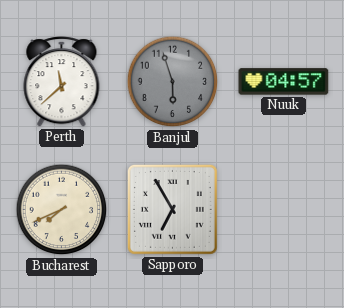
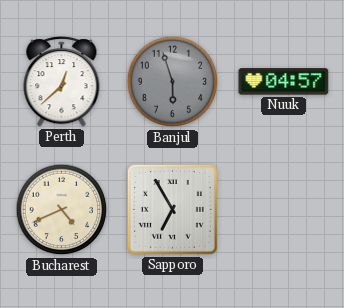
Perth: 11:38 -> 12:38 (62, 82)
Bucharest: 7:41 -> 4:41 (62, 210)
